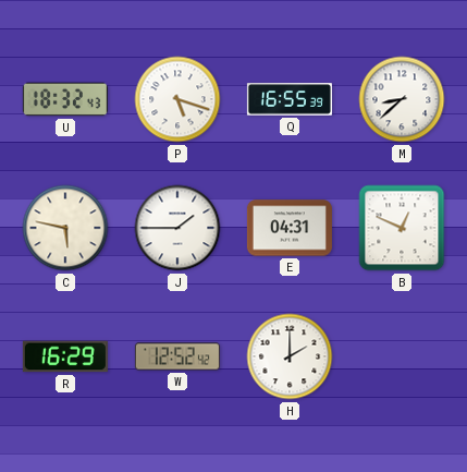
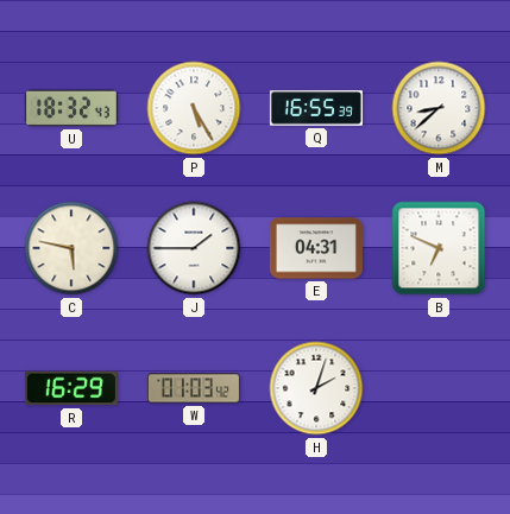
P: 5:18 -> 5:25 (194, 108)
B: 12:49 -> 6:49 (439, 248)
W: 12:52 -> 01:03 (194, 388)
H: 2:00 -> 2:03 (316, 388)
